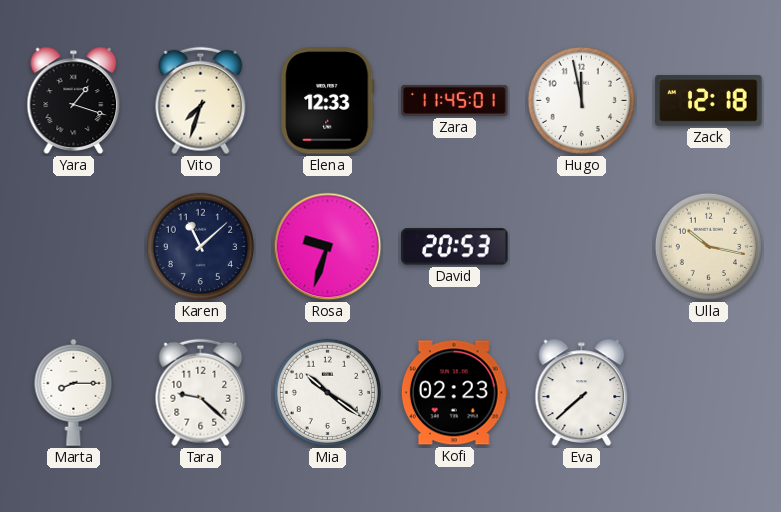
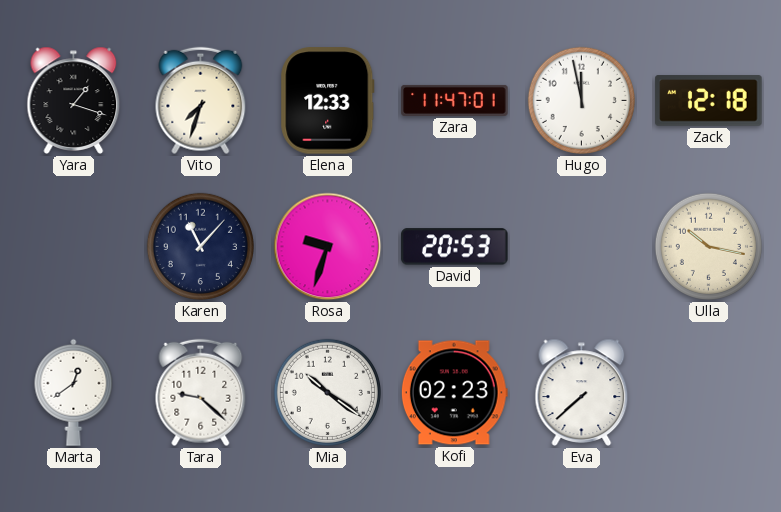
Zara: 11:45 -> 11:47 (455, 100)
Karen: 11:08 -> 11:07 (200, 246)
Marta: 8:15 -> 12:39 (74, 392)
